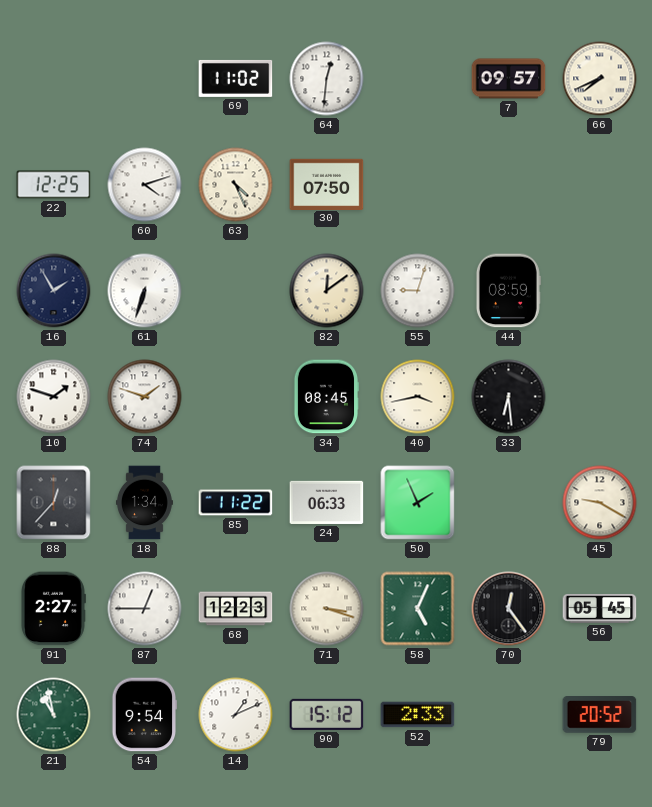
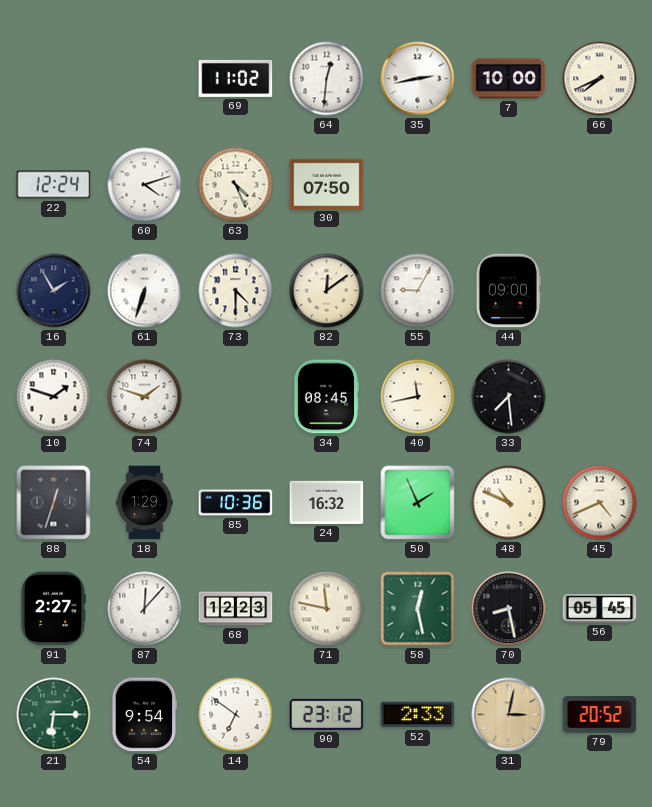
35: none -> 2:43 (418, 79)
7: 09:57 -> 10:00 (509, 79)
22: 12:25 -> 12:24 (54, 185)
73: none -> 4:30 (236, 291)
55: 9:03 -> 9:05 (418, 291)
44: 08:59 -> 09:00 (508, 291)
40: 3:43 -> 11:43 (418, 397)
33: 6:29 -> 7:29 (509, 397)
88: 12:37 -> 12:33 (54, 503)
18: 1:34 -> 1:29 (144, 503)
85: 11:22 -> 10:36 (236, 503)
24: 06:33 -> 16:32 (327, 502)
48: none -> 10:49 (509, 503)
45: 9:20 -> 4:41 (600, 503)
87: 12:45 -> 12:07 (145, 609)
71: 3:18 -> 11:47 (327, 609)
58: 5:04 -> 12:28 (418, 609)
70: 12:24 -> 8:28 (509, 609)
21: 10:58 -> 6:15 (54, 715)
14: 1:11 -> 6:51 (236, 715)
90: 15:12 -> 23:12 (327, 714)
31: none -> 3:02 (509, 715)
